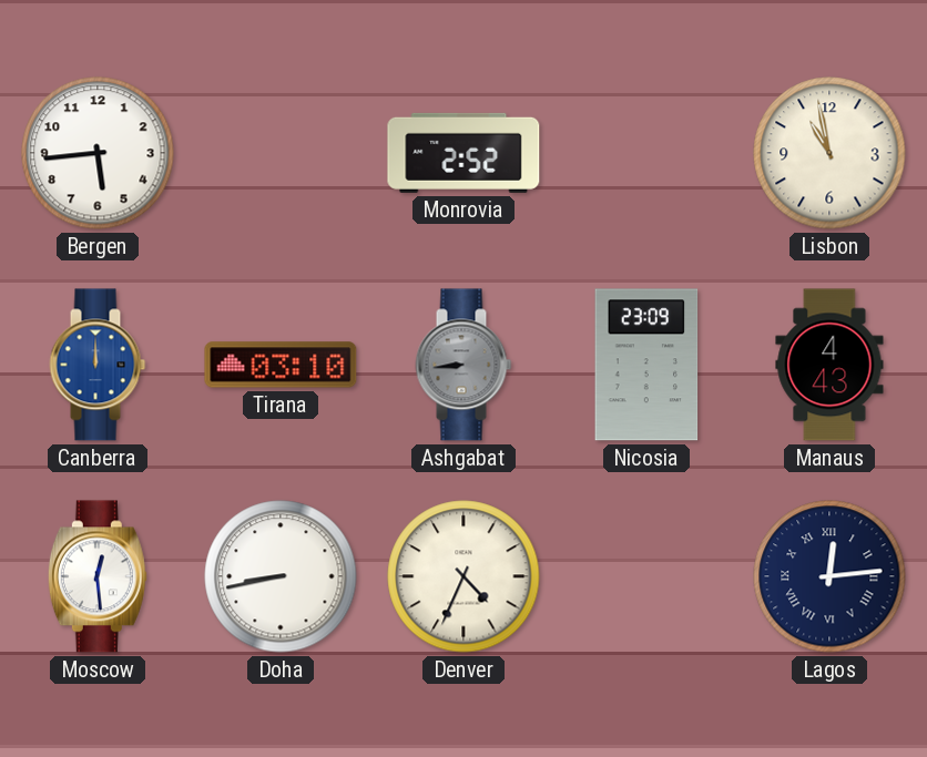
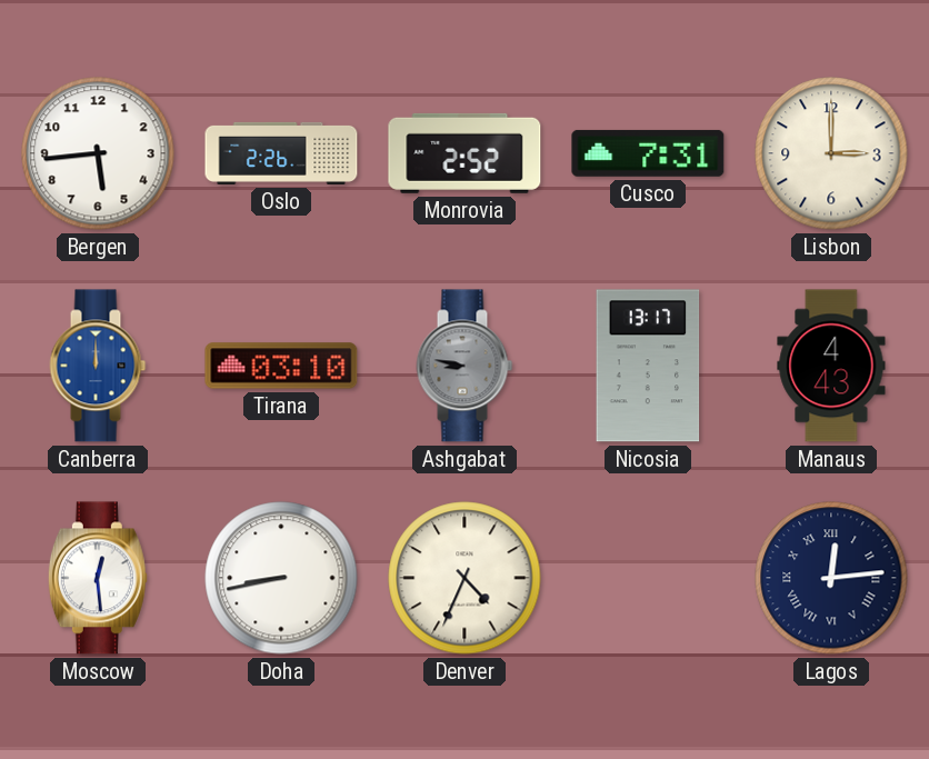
Oslo: none -> 2:26 (281, 153)
Cusco: none -> 7:31 (648, 153)
Lisbon: 10:58 -> 3:00 (831, 153)
Ashgabat: 8:44 -> 8:47 (464, 366)
Nicosia: 23:09 -> 13:17 (648, 366)
